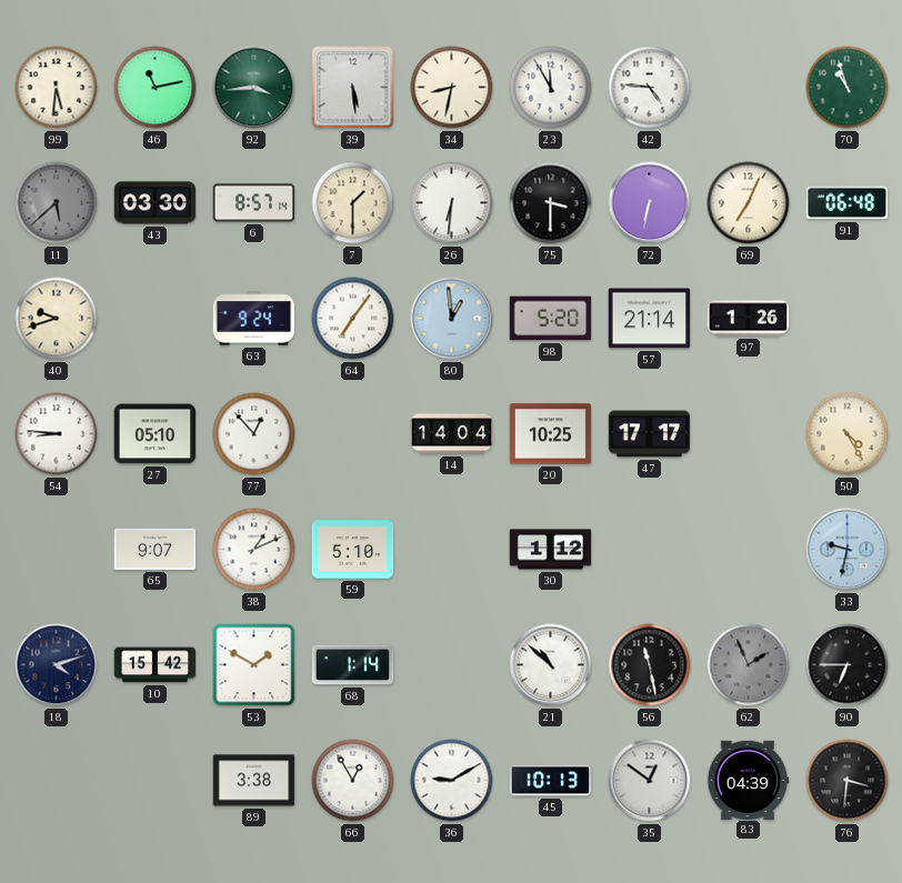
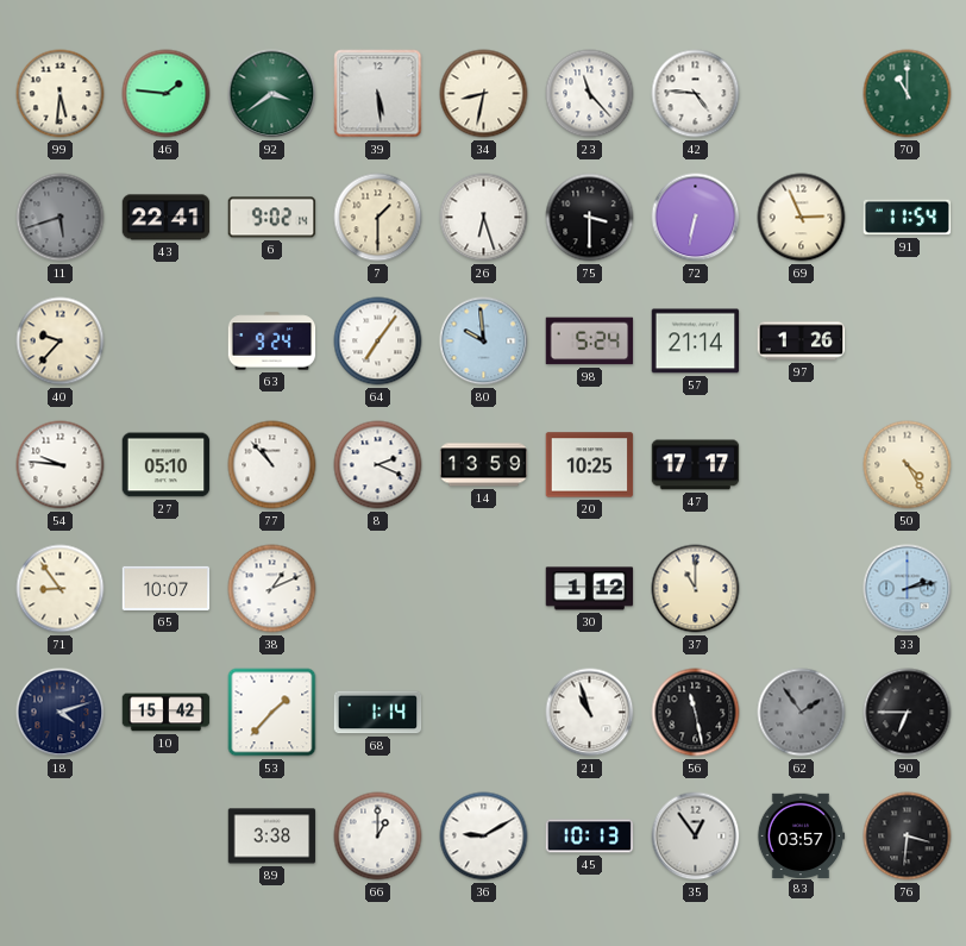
46: 11:13 -> 1:46 (167, 94)
92: 3:44 -> 3:39 (272, 94)
23: 11:55 -> 11:23 (590, 94)
70: 10:57 -> 11:00 (908, 94)
11: 5:38 -> 5:42 (61, 218)
43: 03:30 -> 22:41 (167, 218)
6: 8:57 -> 9:02 (272, 218)
26: 6:31 -> 6:27 (484, 218)
69: 7:04 -> 2:56 (802, 218)
91: 06:48 -> 11:54 (908, 218)
40: 9:42 -> 9:37 (61, 342)
80: 12:59 -> 9:59 (484, 342)
98: 5:20 -> 5:24 (590, 342)
54: 8:46 -> 9:46 (61, 465)
77: 12:53 -> 10:53 (272, 465)
8: none -> 2:19 (378, 465)
14: 14:04 -> 13:59 (484, 465)
71: none -> 8:54 (61, 589)
65: 9:07 -> 10:07 (167, 588)
59: 5:10 -> none (353, 550)
37: none -> 11:00 (696, 589)
33: 9:32 -> 2:13 (908, 589)
53: 1:50 -> 1:37 (272, 713)
21: 10:52 -> 10:57 (590, 713)
62: 1:56 -> 1:54 (802, 713)
66: 12:55 -> 1:00 (378, 837)
35: 12:51 -> 12:54 (696, 837)
83: 04:39 -> 03:57 (801, 835)
